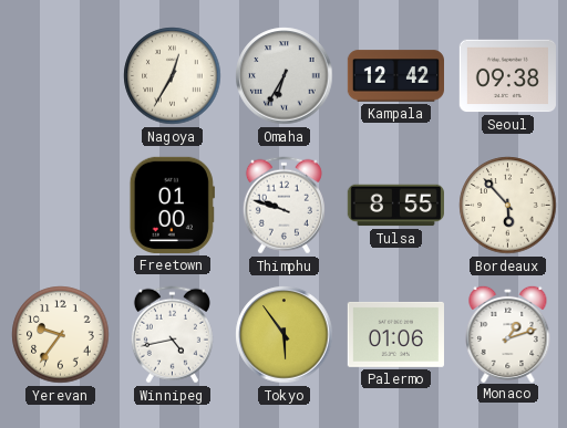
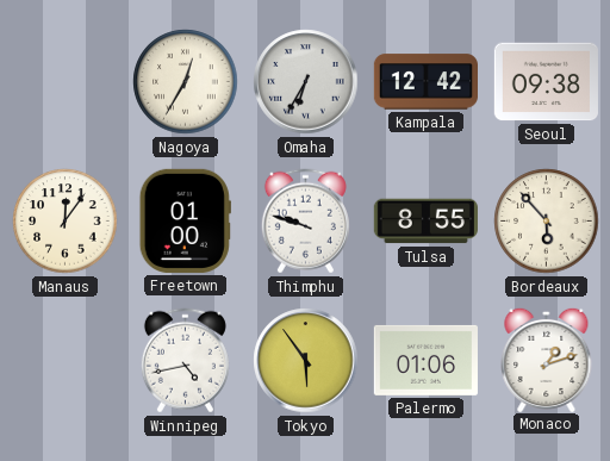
Manaus: none -> 12:06 (66, 222)
Yerevan: 9:36 -> none (61, 335)
